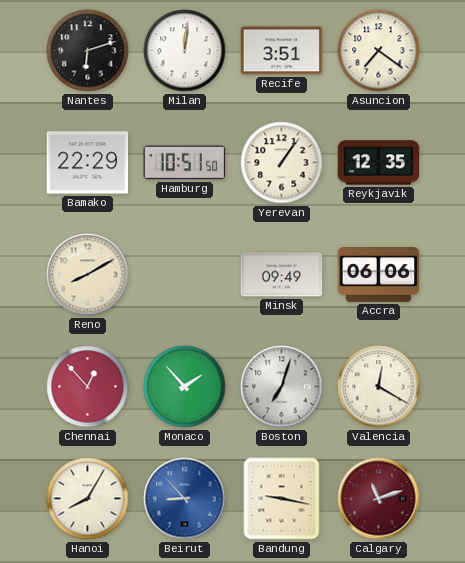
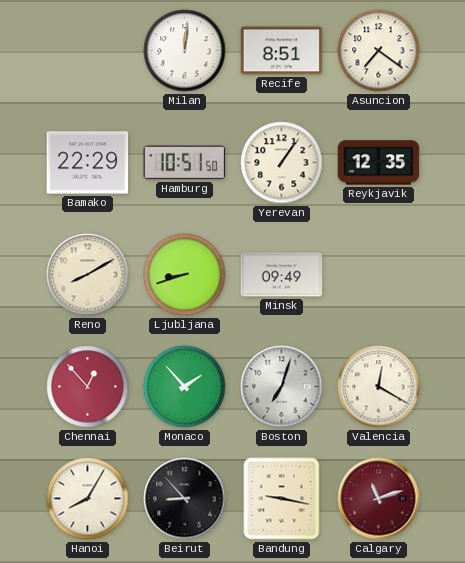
Nantes: 6:12 -> none (88, 51)
Recife: 3:51 -> 8:51 (282, 51)
Ljubljana: none -> 8:42 (185, 275)
Accra: 06:06 -> none (379, 275)
Beirut dial: blue -> black (185, 499)
